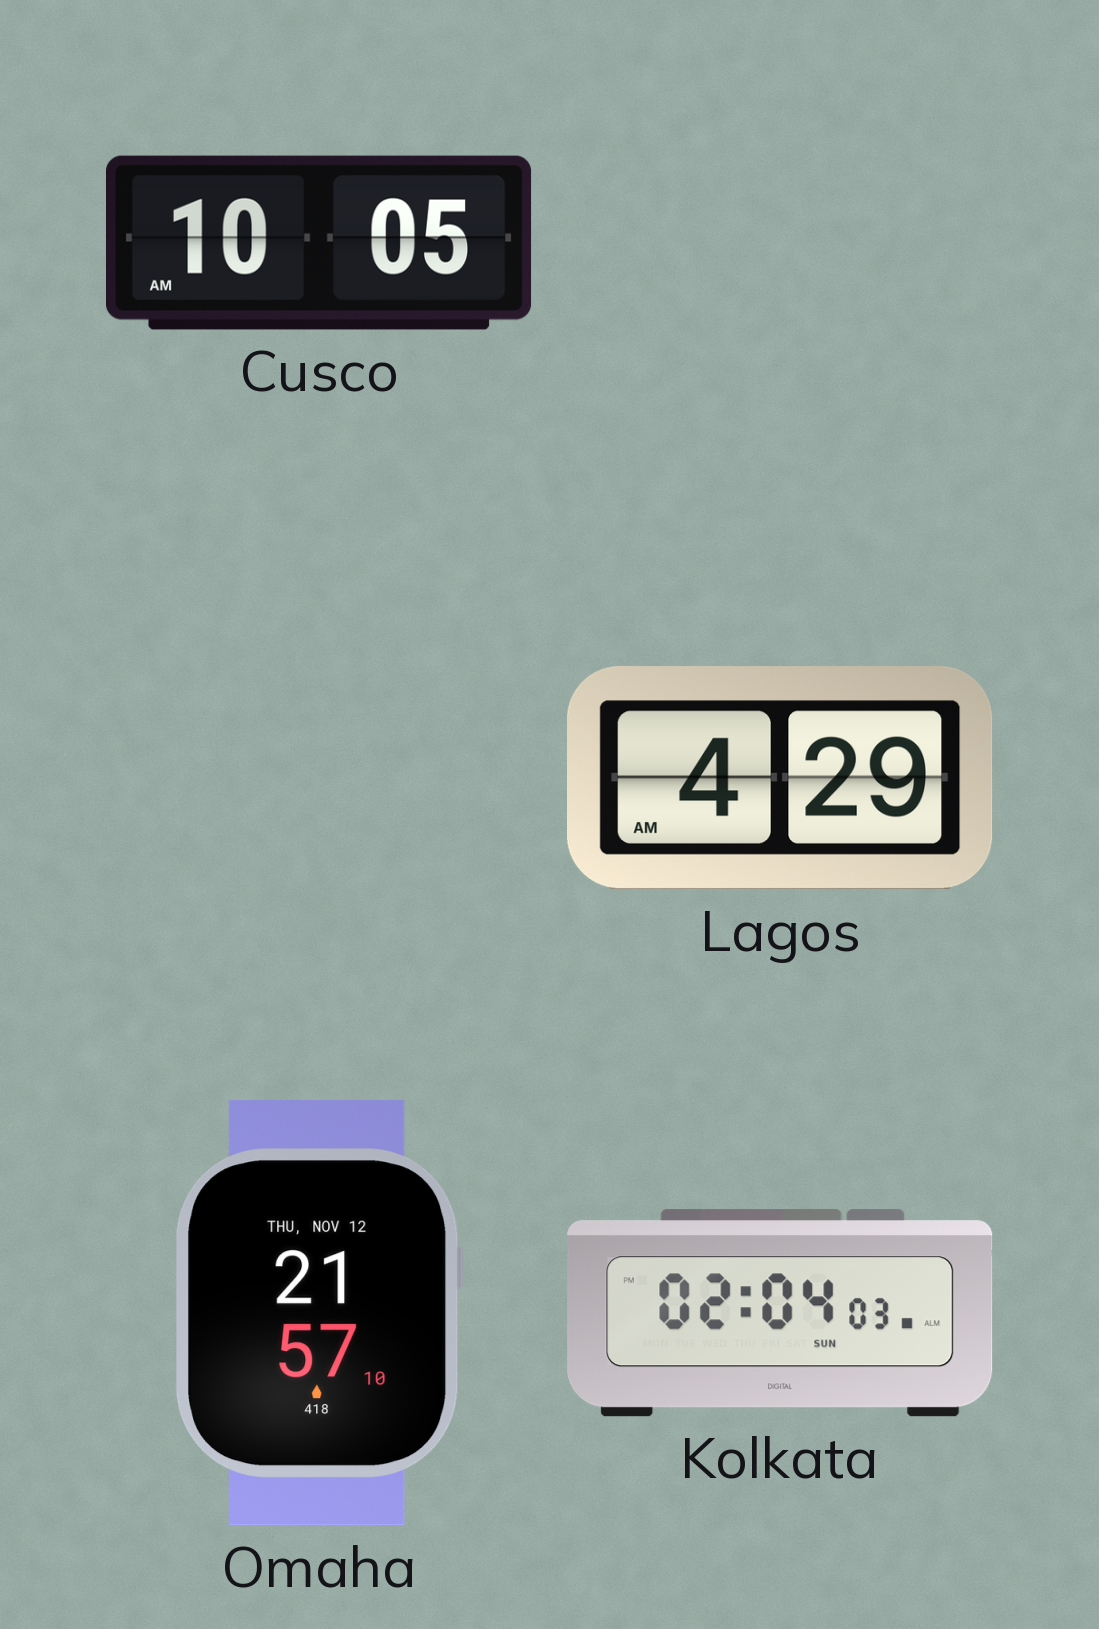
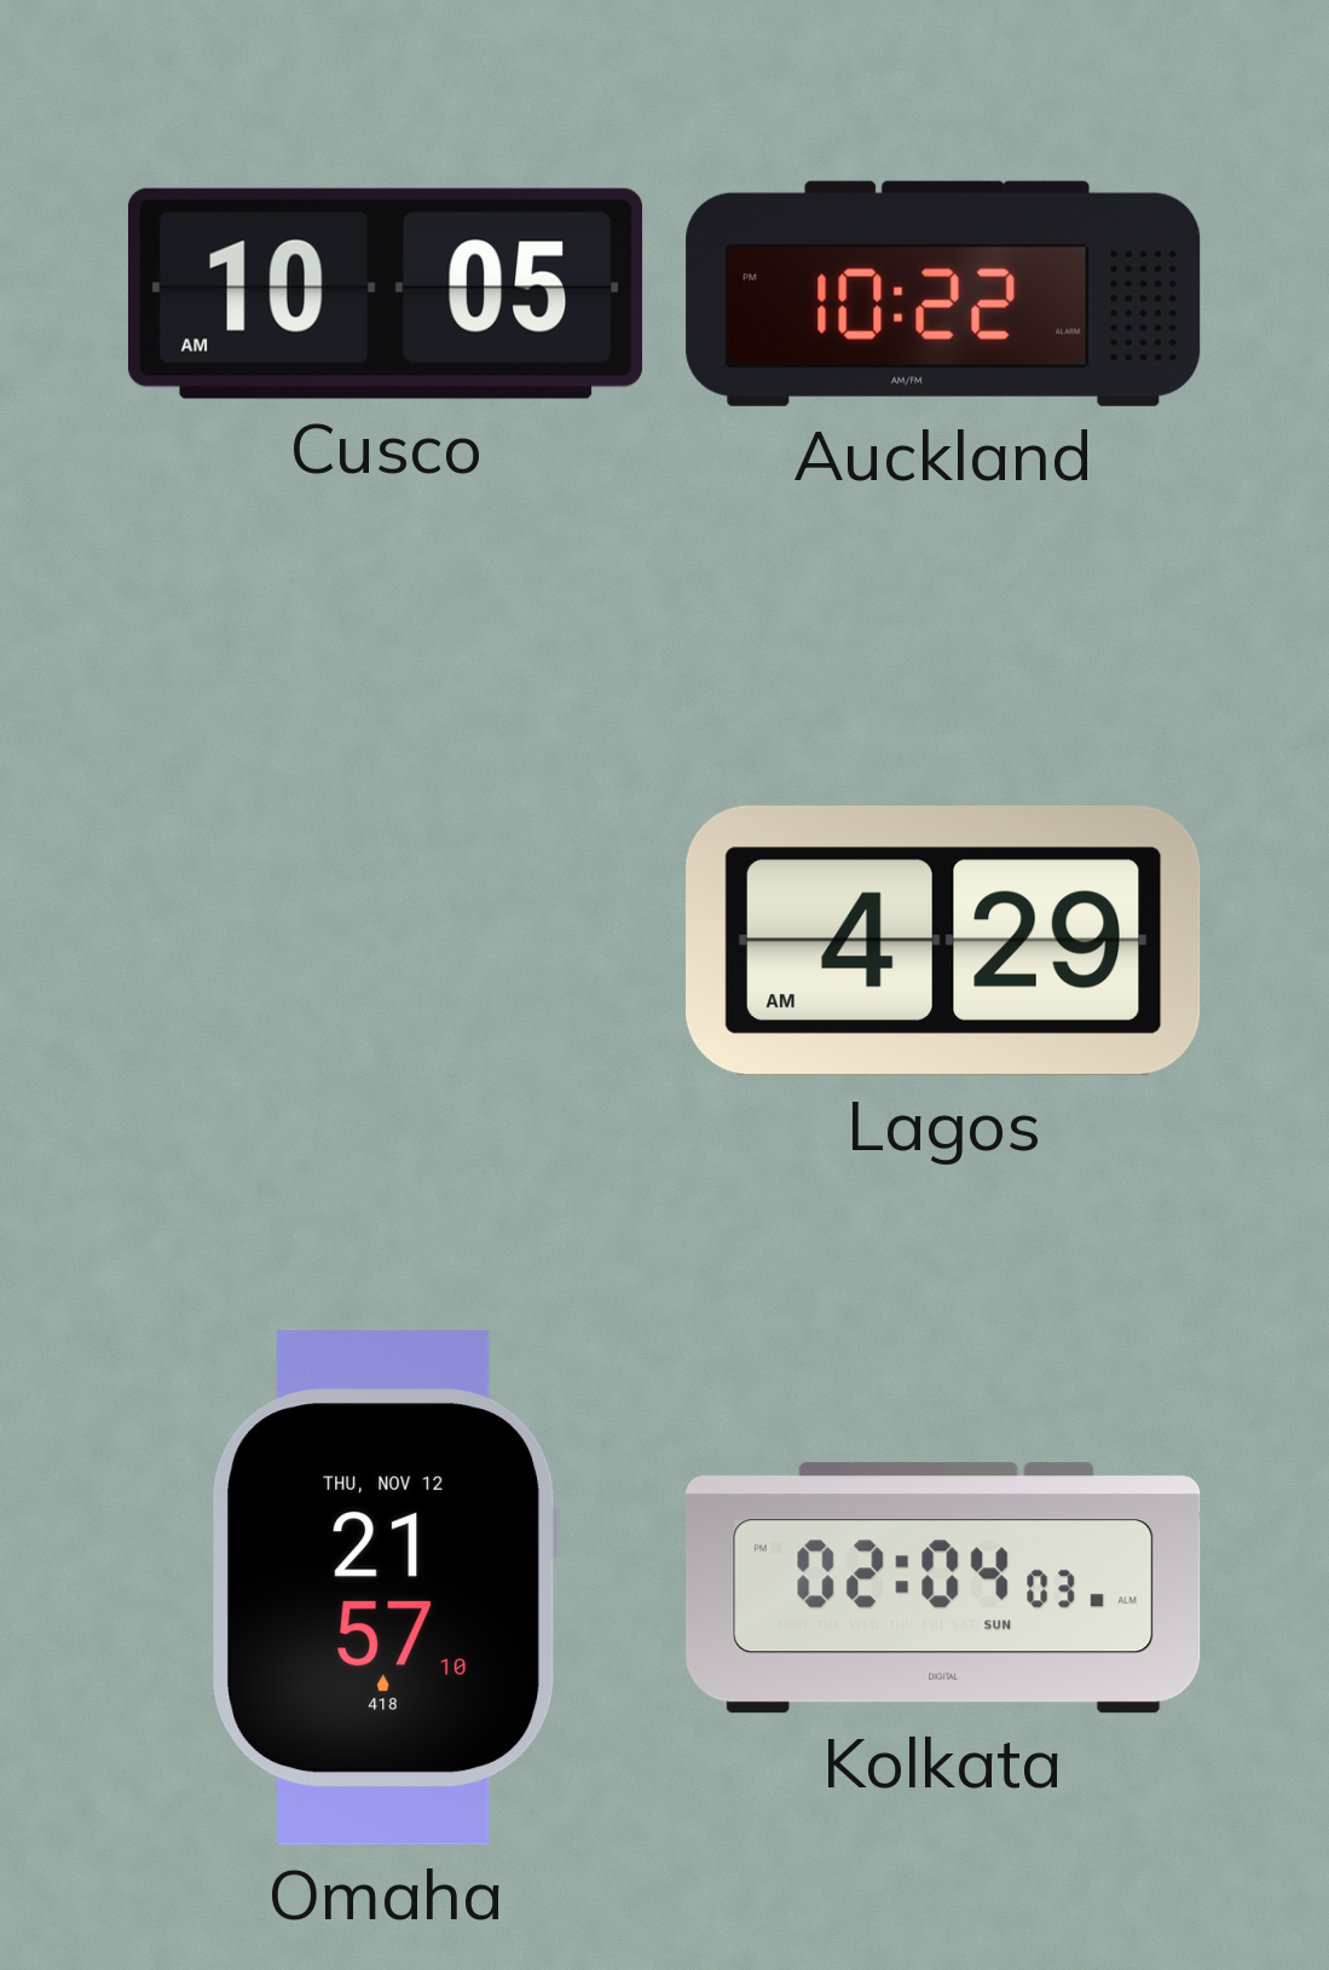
Auckland: none -> 10:22 (943, 294)
